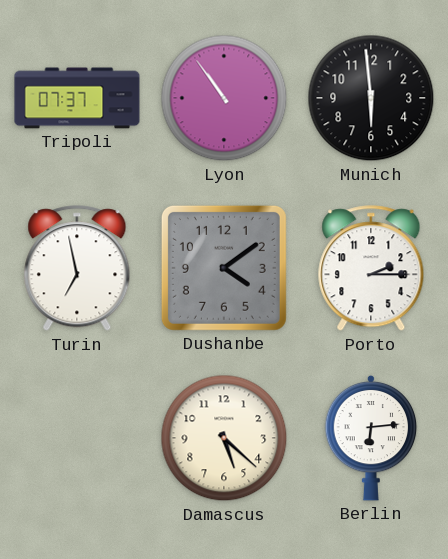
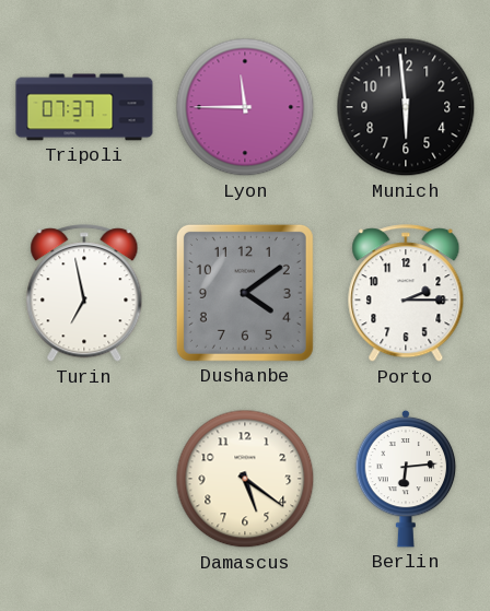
Lyon: 10:54 -> 11:45 (245, 107)
Damascus: 5:22 -> 5:21 (245, 479)
